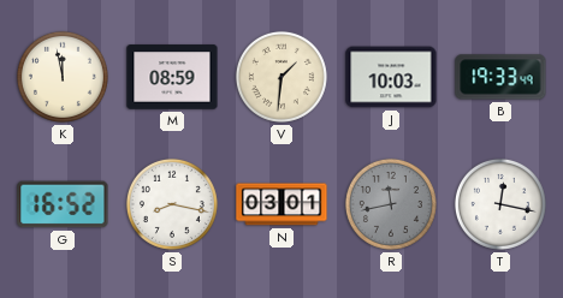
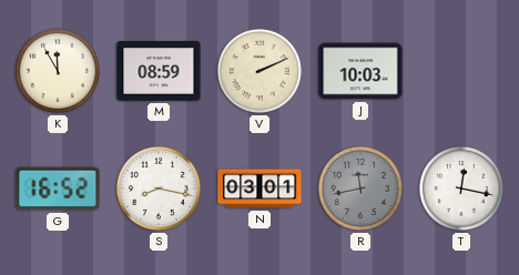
K: 11:58 -> 11:55 (58, 71)
V: 1:31 -> 2:11 (259, 71)
B: 19:33 -> none (500, 77)
